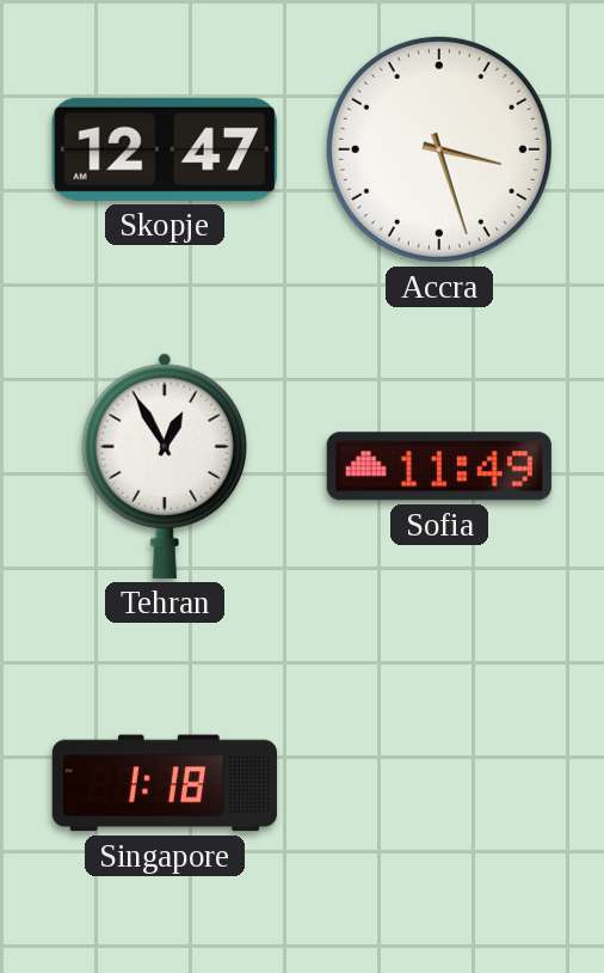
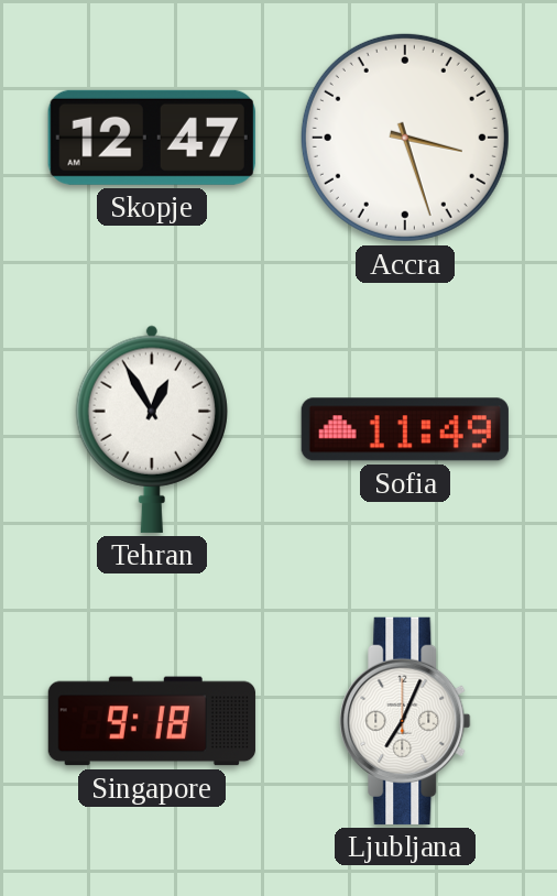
Singapore: 1:18 -> 9:18 (152, 721)
Ljubljana: none -> 7:04 (405, 721)
